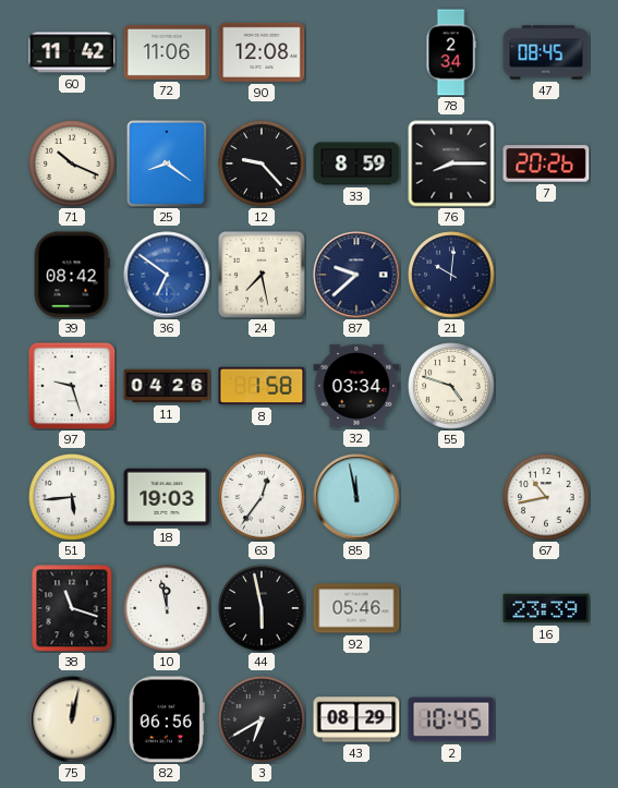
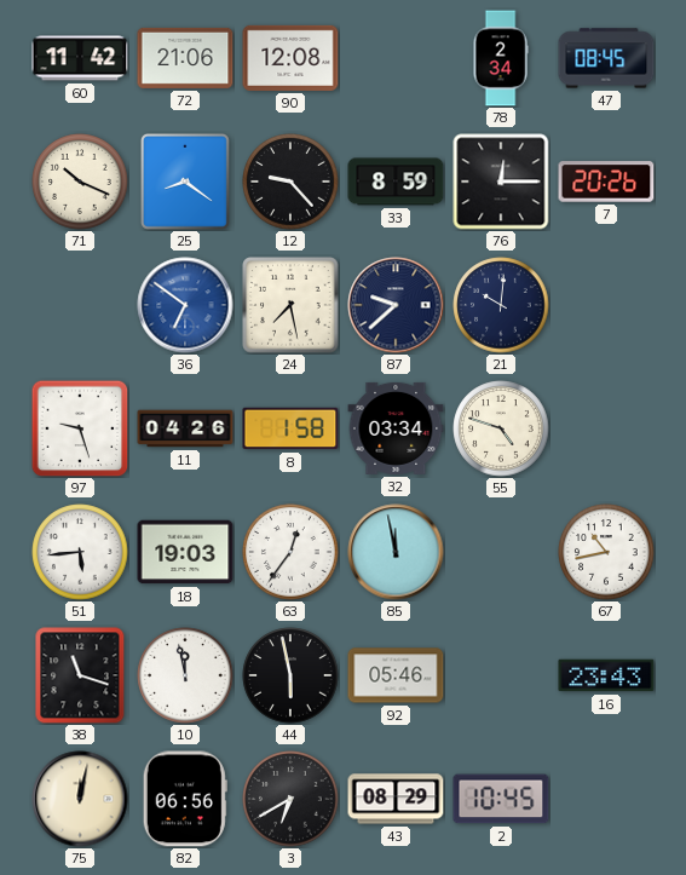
72: 11:06 -> 21:06 (185, 58)
76: 8:15 -> 12:15 (501, 182)
39: 08:42 -> none (72, 275)
16: 23:39 -> 23:43 (606, 675)
